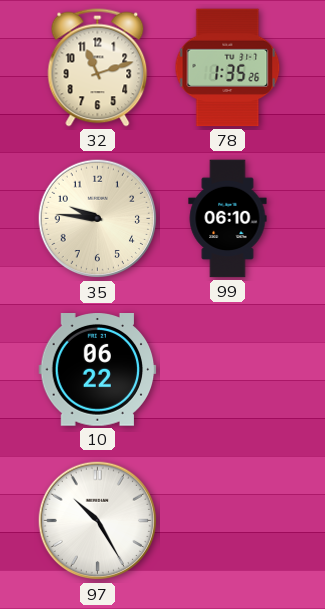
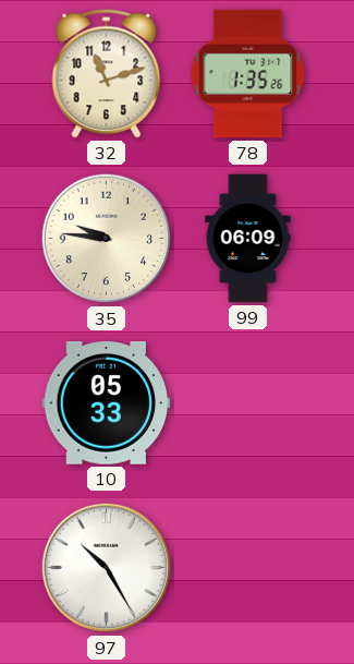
99: 06:10 -> 06:09 (248, 239)
10: 06:22 -> 05:33 (107, 403)
